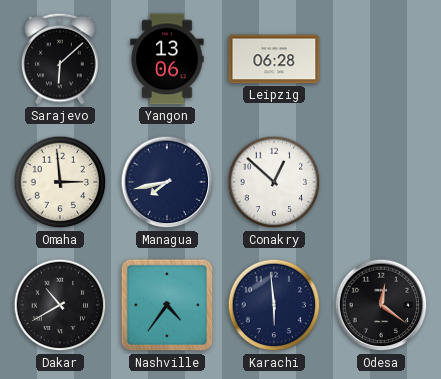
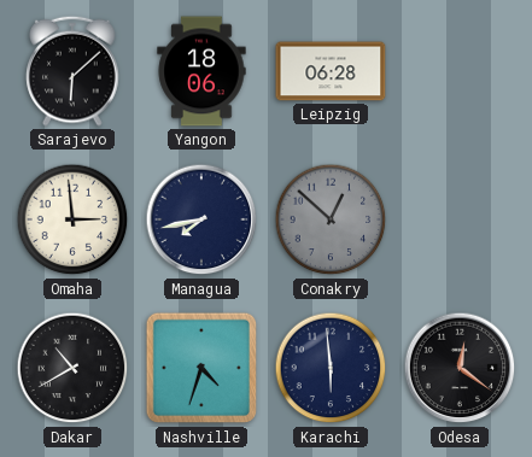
Yangon: 13:06 -> 18:06 (201, 71)
Conakry dial: white -> grey (331, 219)
Nashville: 4:36 -> 4:33 (201, 368)
